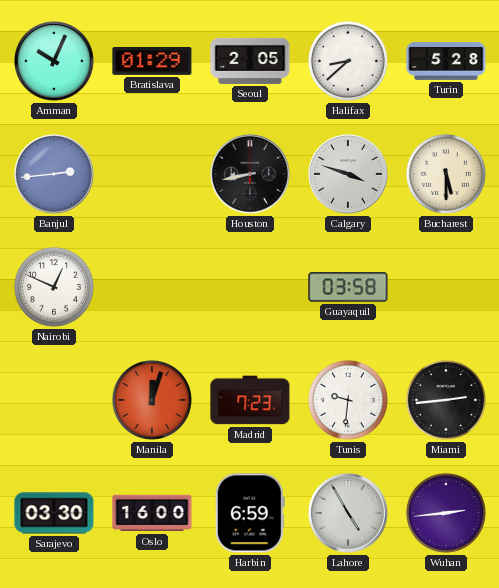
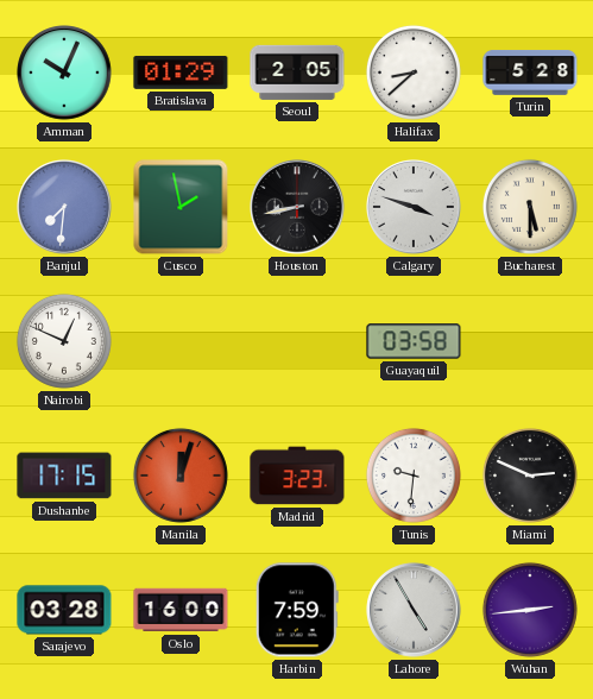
Banjul: 2:44 -> 7:31 (64, 207)
Cusco: none -> 1:58 (181, 207)
Dushanbe: none -> 17:15 (64, 476)
Madrid: 7:23 -> 3:23 (297, 476)
Miami: 2:44 -> 2:49 (530, 476)
Sarajevo: 03:30 -> 03:28 (64, 610)
Harbin: 6:59 -> 7:59 (297, 610)
